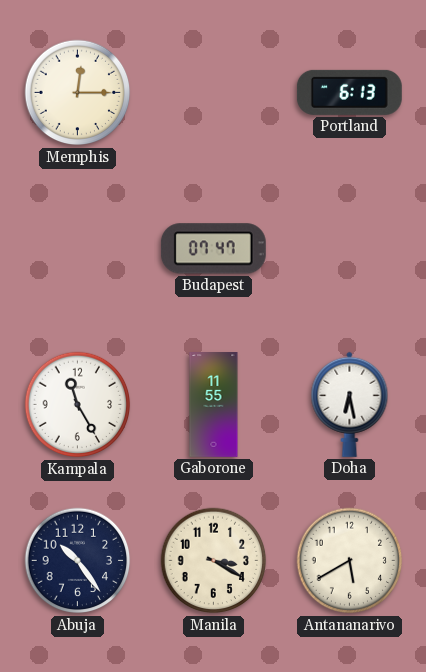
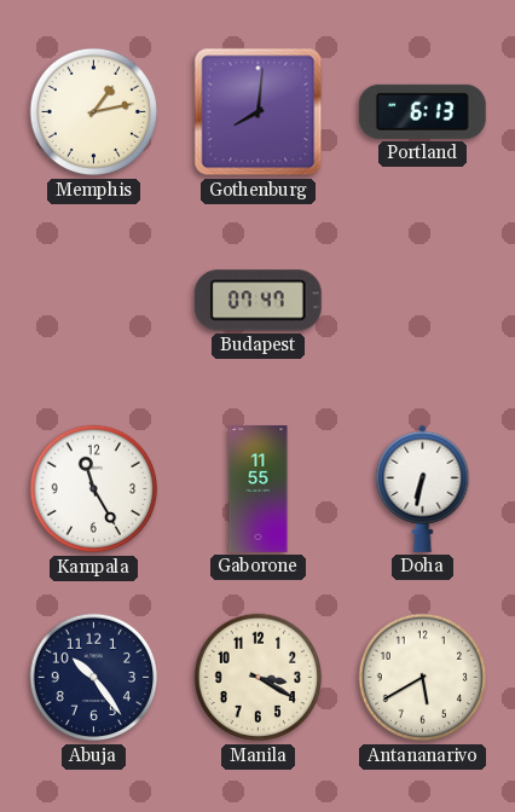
Memphis: 12:15 -> 1:13 (94, 112)
Gothenburg: none -> 8:01 (259, 112)
Doha: 6:28 -> 6:32 (423, 488)
